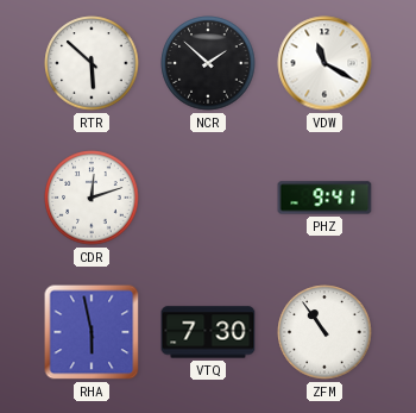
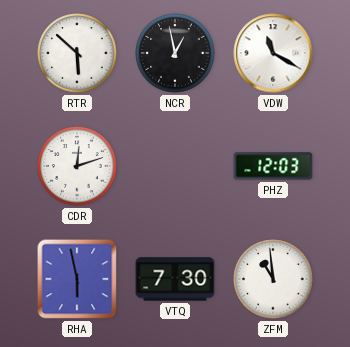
NCR: 1:52 -> 12:58 (175, 53)
PHZ: 9:41 -> 12:03 (273, 166)
ZFM: 10:54 -> 10:59 (273, 279)
